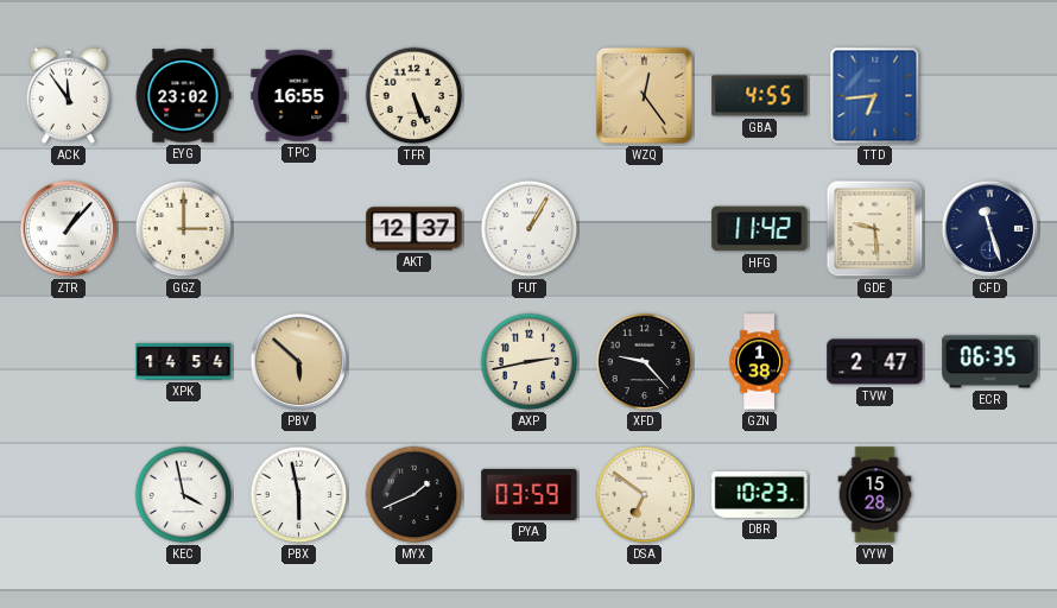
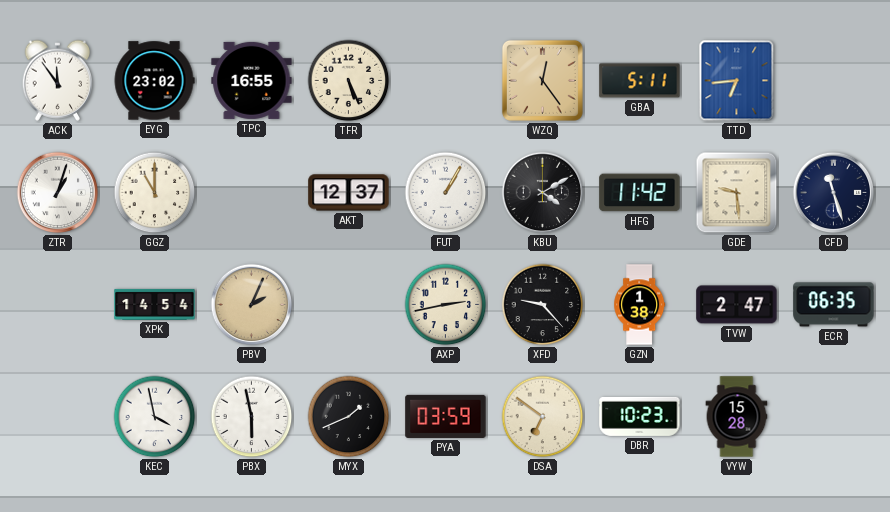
GBA: 4:55 -> 5:11 (640, 81)
ZTR: 1:07 -> 1:03 (58, 193)
GGZ: 3:00 -> 11:00 (155, 193)
KBU: none -> 4:10 (543, 193)
PBV: 5:52 -> 2:04 (252, 305)
